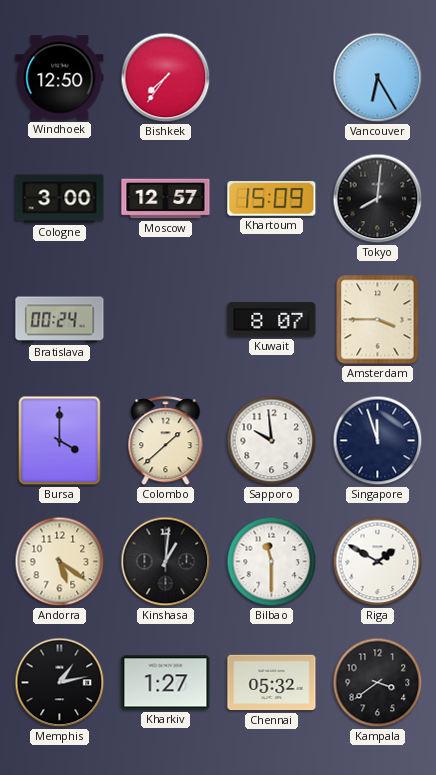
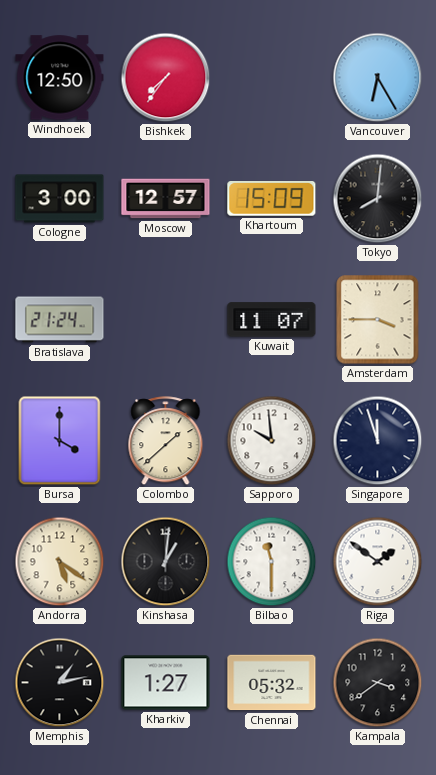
Bratislava: 00:24 -> 21:24 (60, 320)
Kuwait: 8:07 -> 11:07 (272, 320)
Riga: 1:50 -> 1:51 (378, 562)
